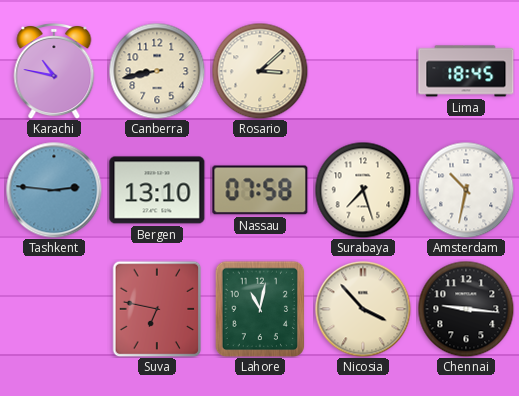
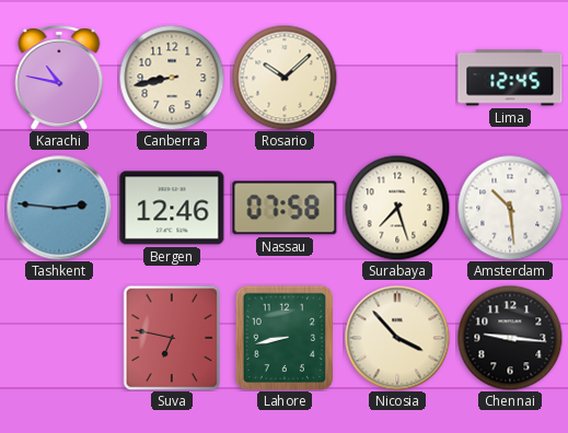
Rosario: 3:08 -> 10:08 (285, 78)
Lima: 18:45 -> 12:45 (510, 78)
Bergen: 13:10 -> 12:46 (172, 208)
Amsterdam: 10:32 -> 10:29 (510, 208)
Lahore: 11:02 -> 8:43 (285, 338)
